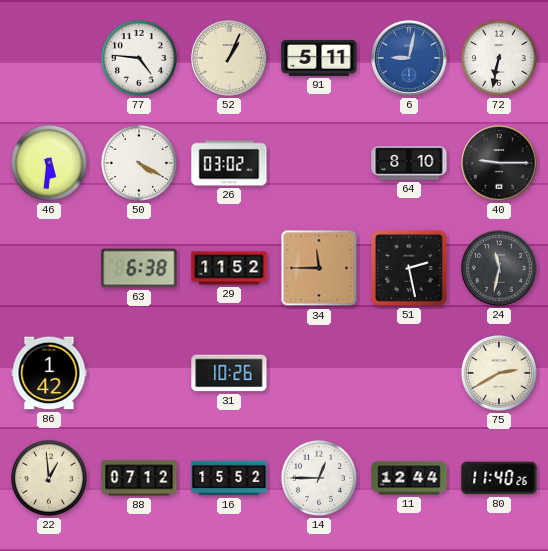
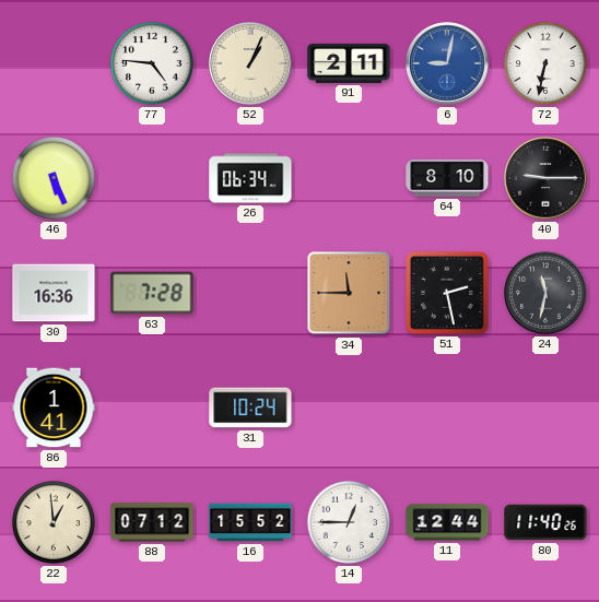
91: 5:11 -> 2:11 (349, 63)
46: 5:31 -> 5:26 (54, 178)
50: 4:20 -> none (139, 163)
26: 03:02 -> 06:34 (250, 178)
30: none -> 16:36 (54, 293)
63: 6:38 -> 7:28 (152, 293)
29: 11:52 -> none (229, 268)
86: 1:42 -> 1:41 (54, 408)
31: 10:26 -> 10:24 (250, 408)
75: 2:40 -> none (499, 373)
